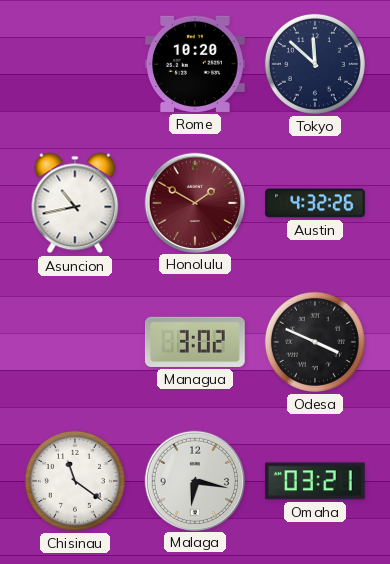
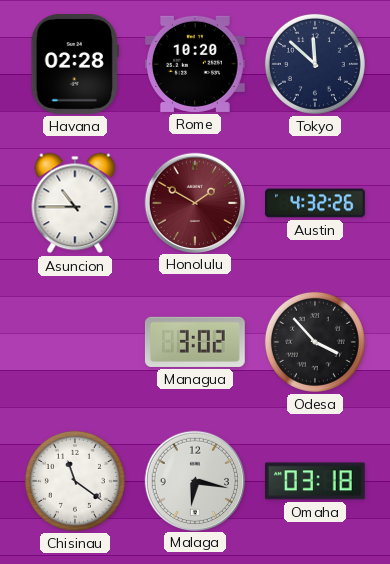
Havana: none -> 02:28 (75, 64)
Asuncion: 10:43 -> 10:45 (75, 203)
Odesa: 3:49 -> 3:53 (315, 342)
Omaha: 03:21 -> 03:18 (315, 481)
